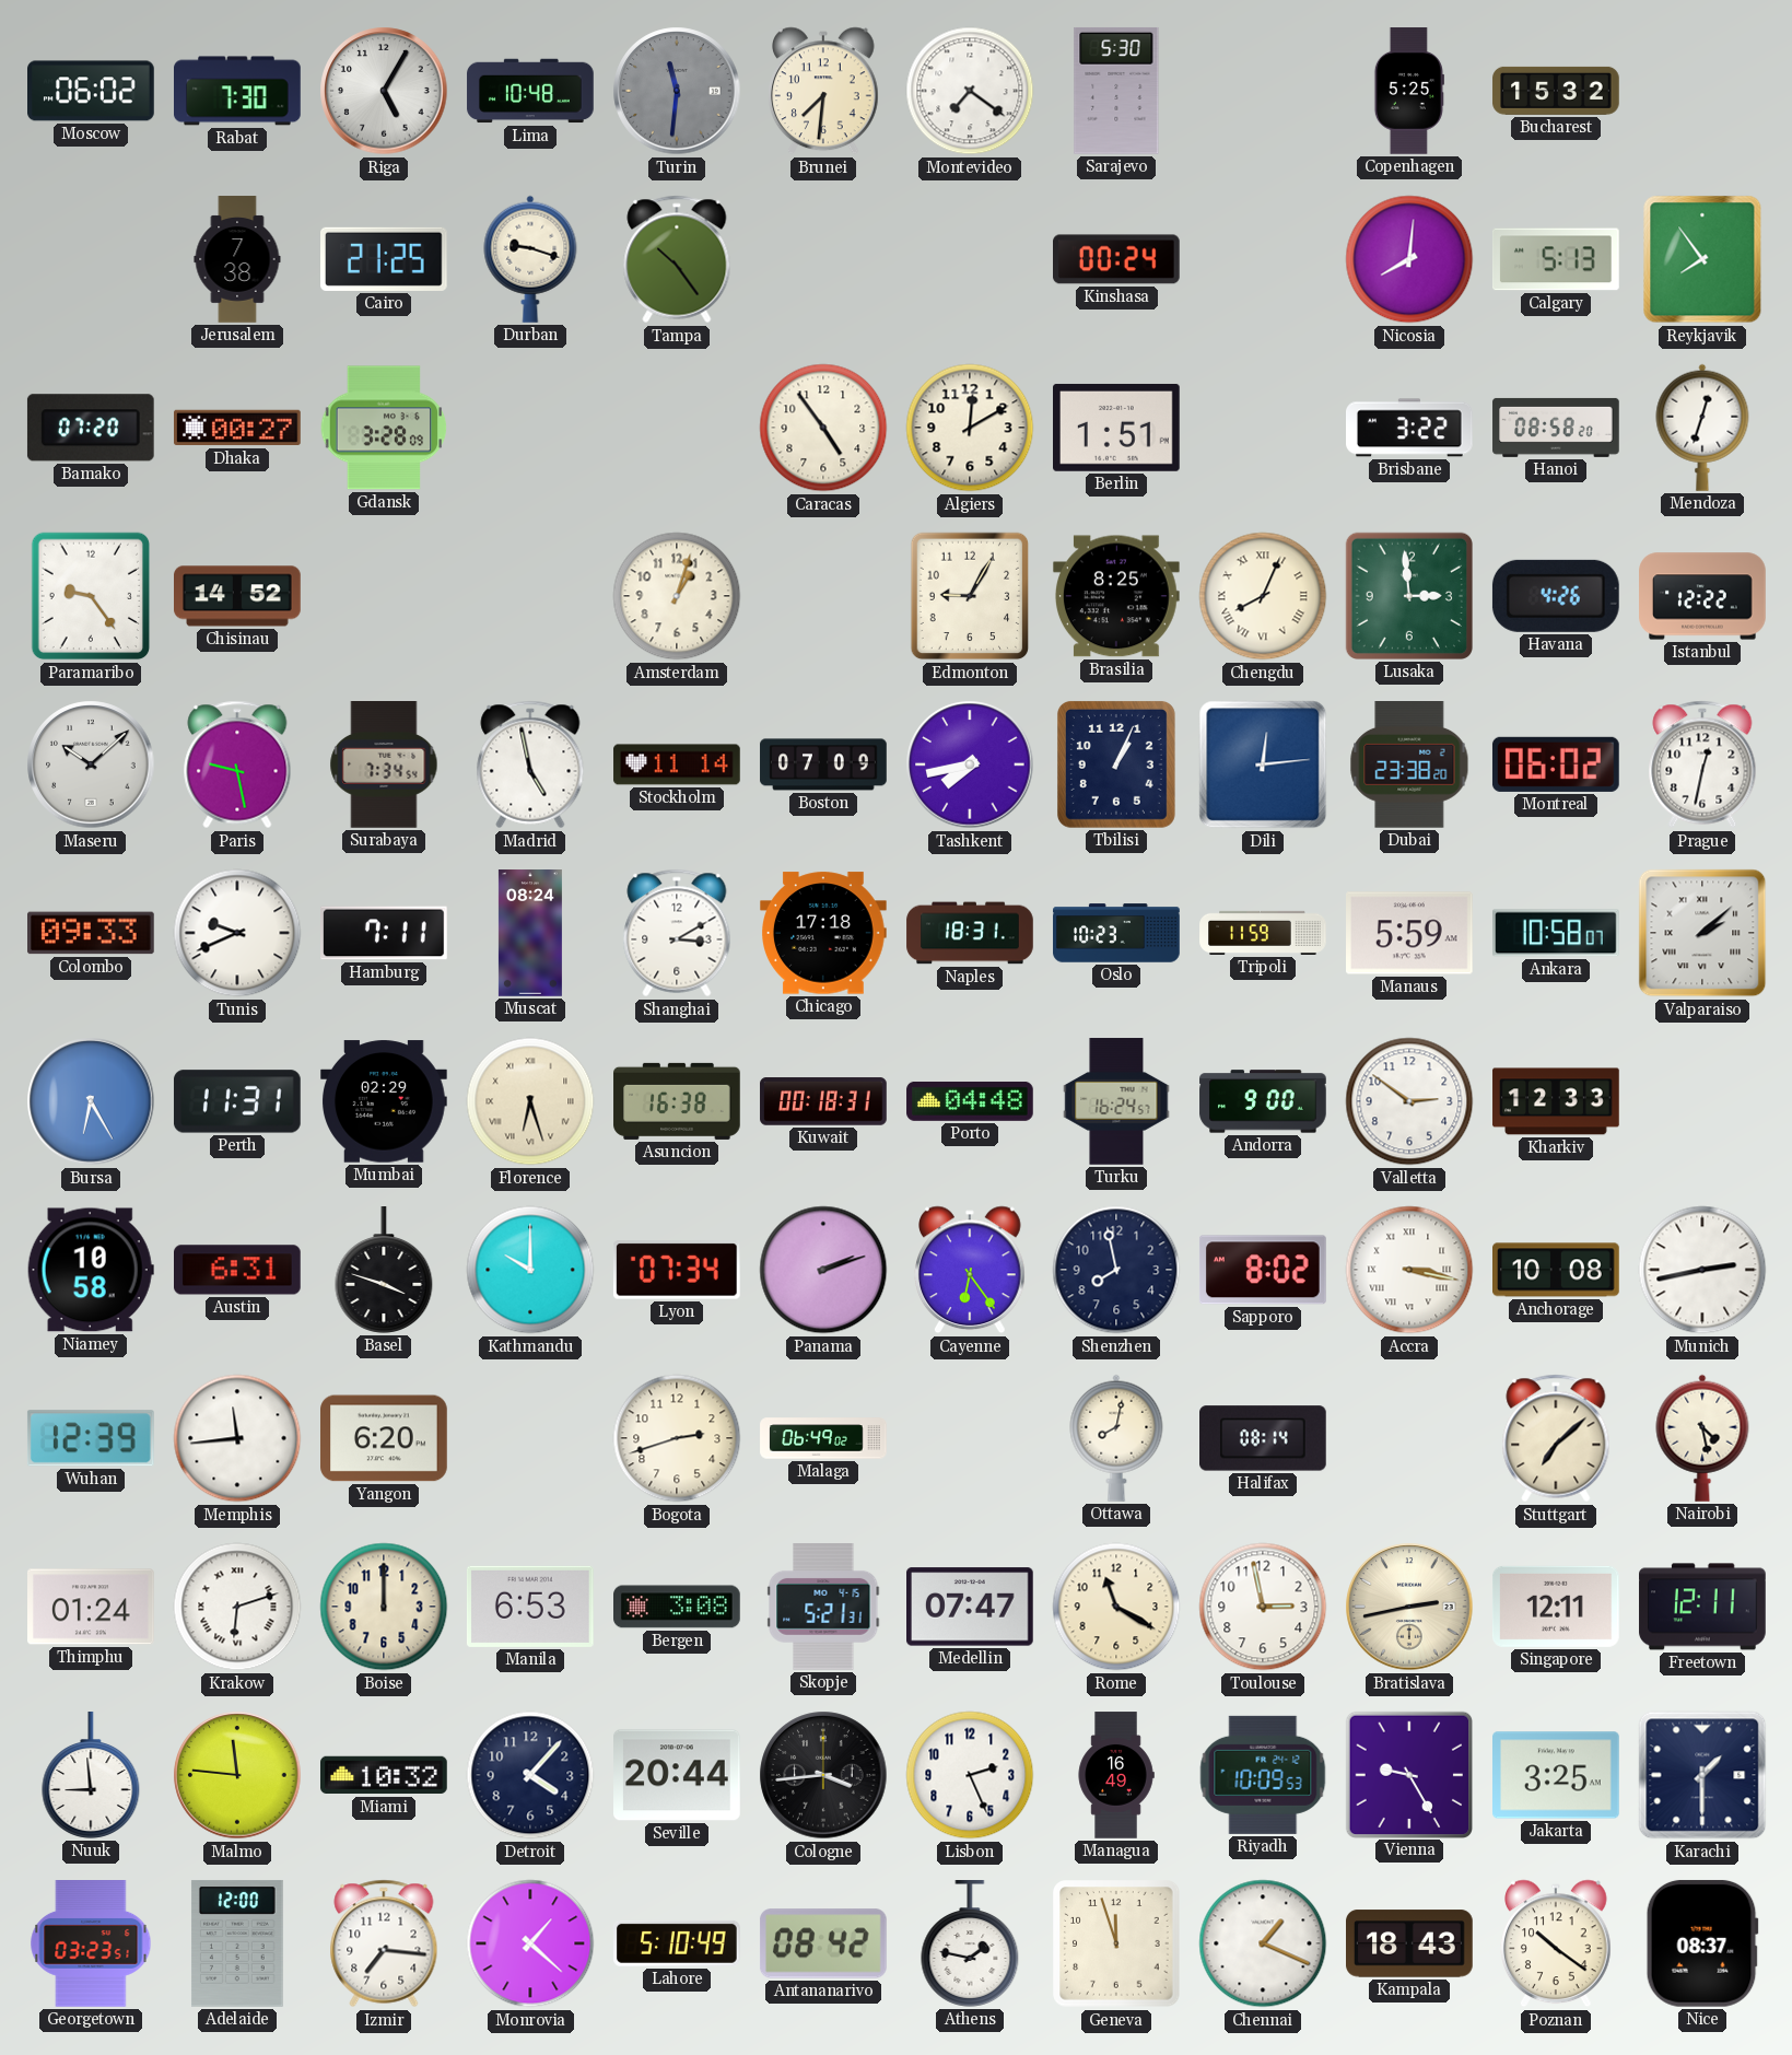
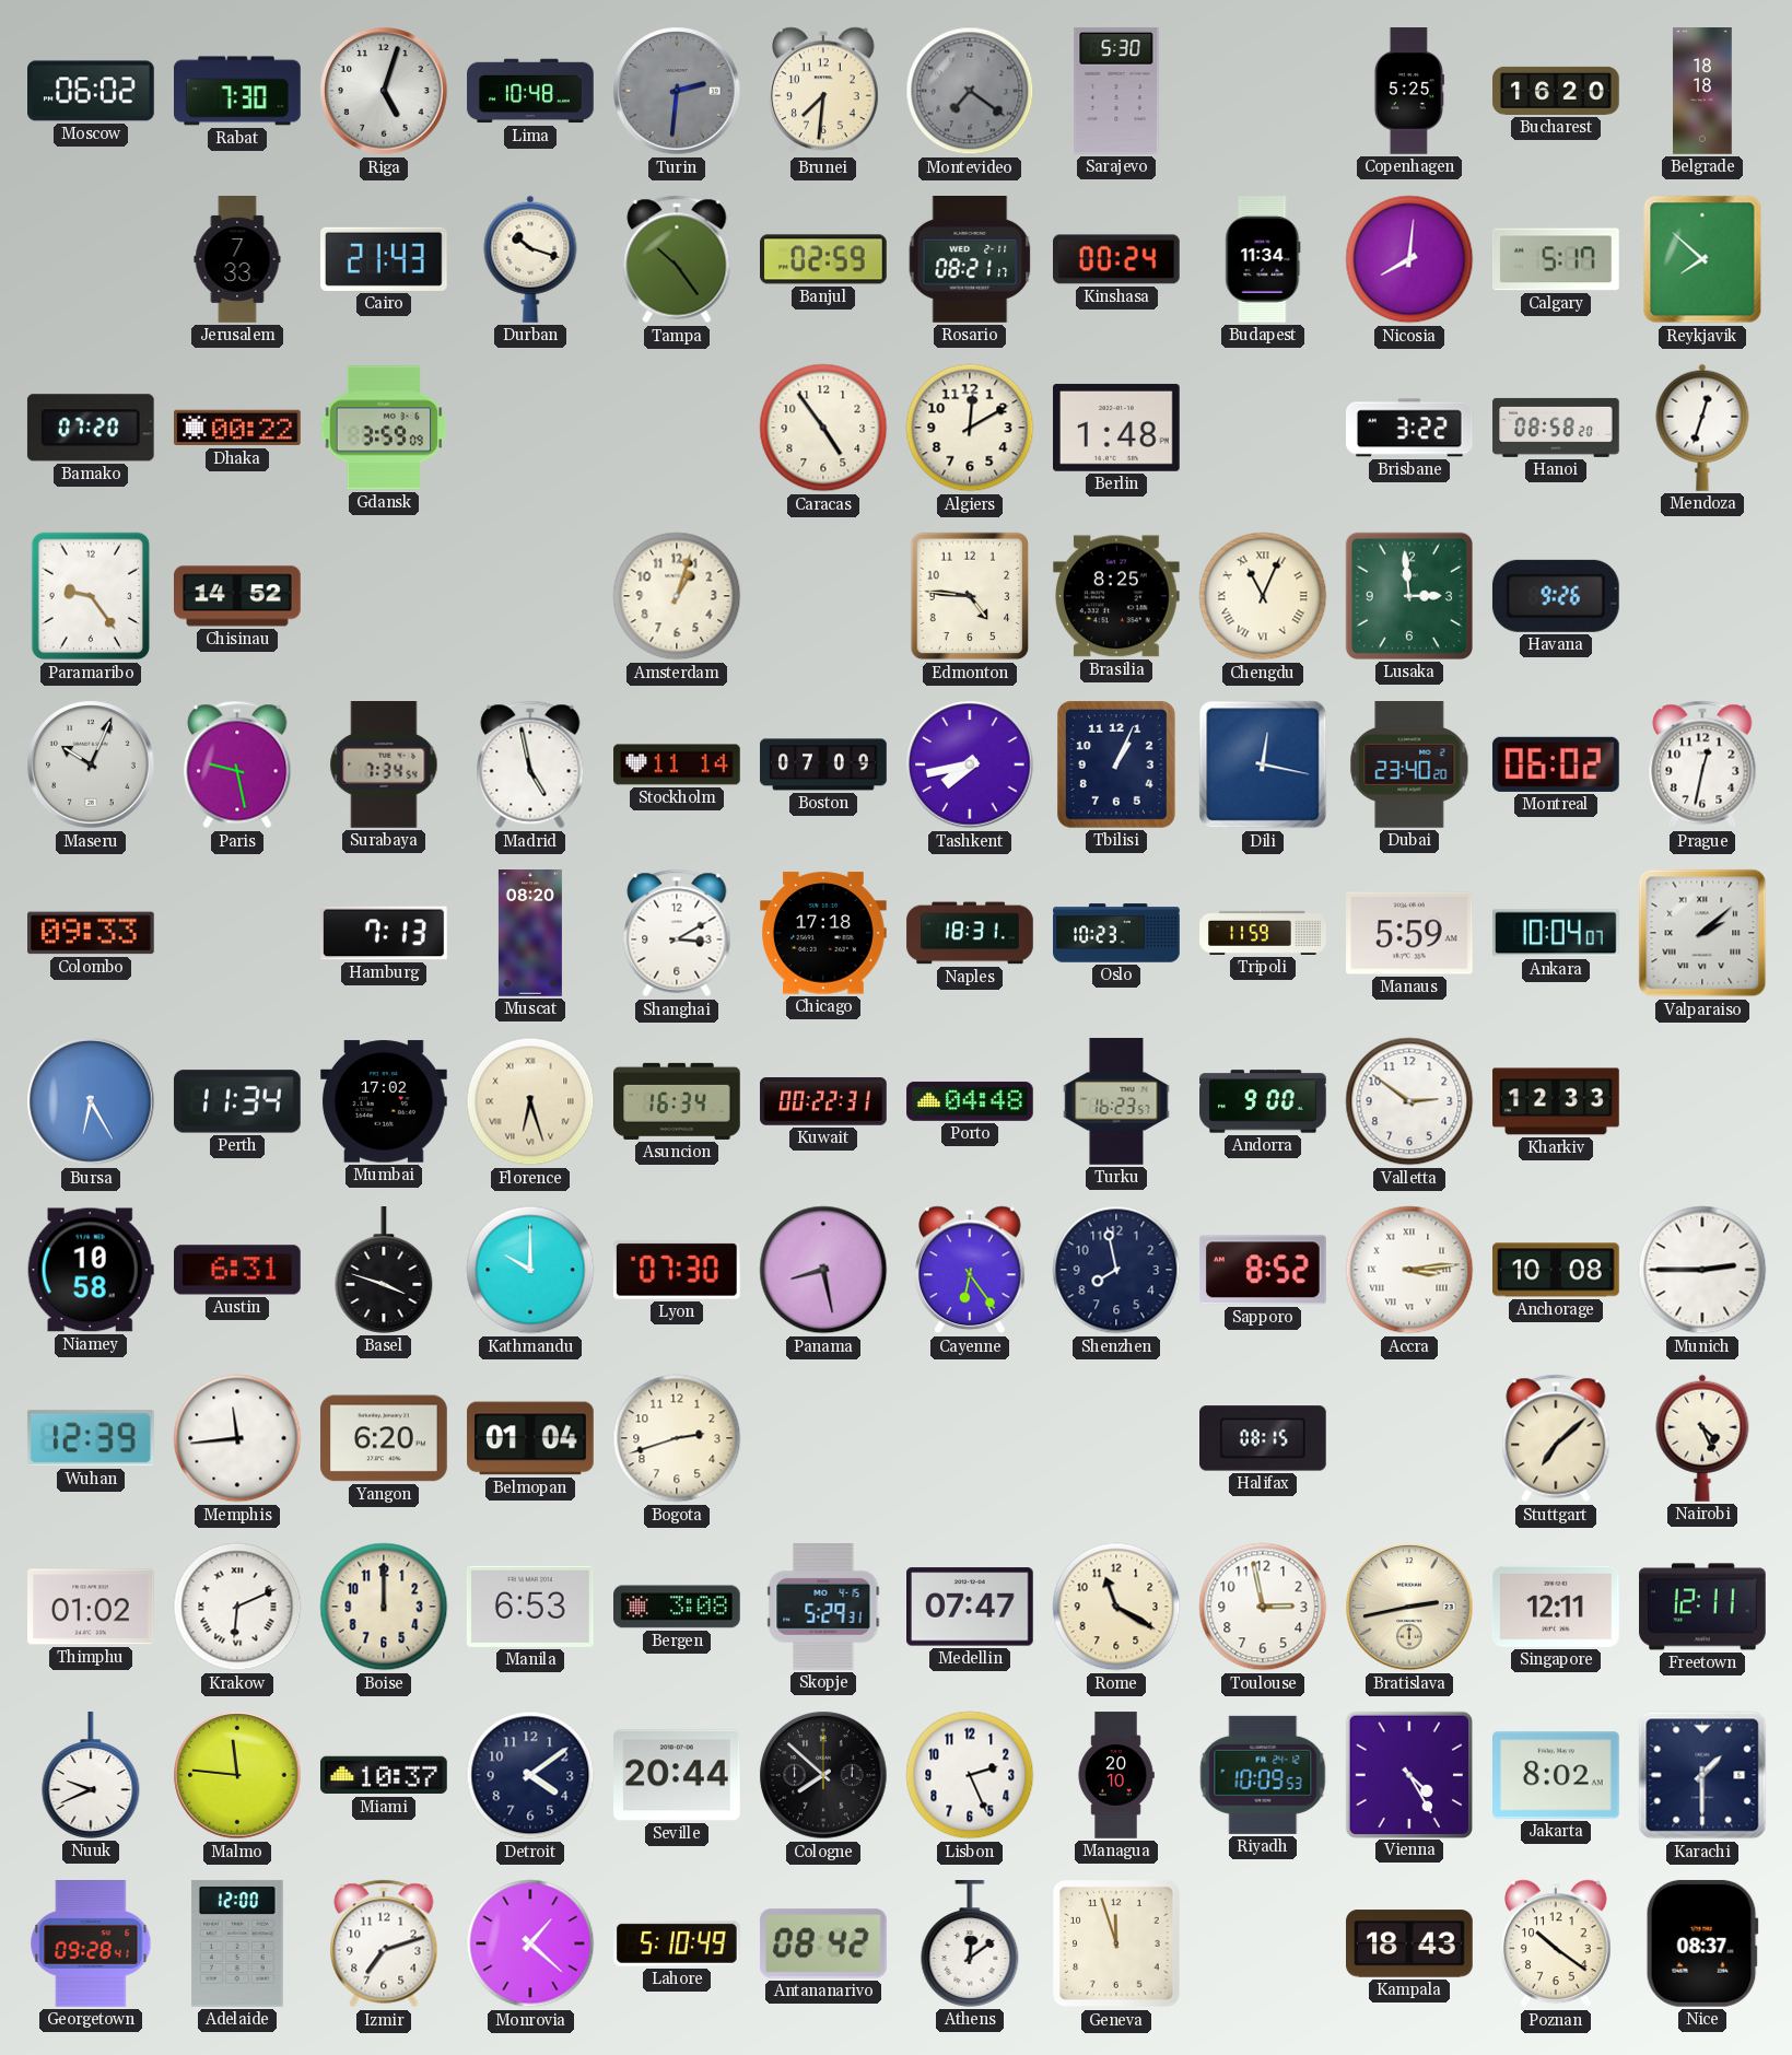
Riga: 5:05 -> 5:03 (384, 91)
Turin: 11:31 -> 2:31 (677, 91)
Montevideo dial: white -> grey (970, 91)
Bucharest: 15:32 -> 16:20 (1556, 91)
Belgrade: none -> 18:18 (1702, 91)
Jerusalem: 7:38 -> 7:33 (237, 259)
Cairo: 21:25 -> 21:43 (385, 259)
Durban: 9:18 -> 10:18 (530, 259)
Banjul: none -> 02:59 (823, 259)
Rosario: none -> 08:21 (970, 260)
Budapest: none -> 11:34 (1263, 259)
Calgary: 5:13 -> 5:17 (1557, 259)
Reykjavik: 7:54 -> 7:52 (1702, 259)
Dhaka: 00:27 -> 00:22 (238, 428)
Gdansk: 3:28 -> 3:59 (384, 428)
Berlin: 1:51 -> 1:48 (1117, 428)
Edmonton: 9:05 -> 4:46 (970, 596)
Chengdu: 8:04 -> 11:04 (1263, 596)
Havana: 4:26 -> 9:26 (1556, 596)
Istanbul: 12:22 -> none (1702, 596)
Maseru: 10:08 -> 10:04 (91, 764)
Dili: 12:14 -> 12:17 (1263, 764)
Dubai: 23:38 -> 23:40 (1409, 766)
Tunis: 9:41 -> none (237, 933)
Hamburg: 7:11 -> 7:13 (385, 933)
Muscat: 08:24 -> 08:20 (530, 933)
Ankara: 10:58 -> 10:04 (1557, 933)
Perth: 11:31 -> 11:34 (237, 1101)
Mumbai: 02:29 -> 17:02 (385, 1101)
Asuncion: 16:38 -> 16:34 (677, 1101)
Kuwait: 00:18 -> 00:22 (823, 1101)
Turku: 16:24 -> 16:23 (1116, 1101)
Lyon: 07:34 -> 07:30 (677, 1270)
Panama: 2:12 -> 8:28 (823, 1270)
Sapporo: 8:02 -> 8:52 (1263, 1270)
Accra: 3:17 -> 3:14 (1409, 1270)
Munich: 2:43 -> 2:45 (1702, 1270)
Belmopan: none -> 01:04 (530, 1438)
Malaga: 06:49 -> none (823, 1438)
Ottawa: 8:02 -> none (1116, 1438)
Halifax: 08:14 -> 08:15 (1264, 1438)
Nairobi: 4:28 -> 4:26 (1702, 1438)
Thimphu: 01:24 -> 01:02 (92, 1607)
Krakow: 6:12 -> 6:11 (237, 1607)
Skopje: 5:21 -> 5:29 (823, 1608)
Nuuk: 8:59 -> 9:41 (91, 1776)
Miami: 10:32 -> 10:37 (384, 1775)
Detroit: 4:07 -> 4:09 (530, 1775)
Cologne: 3:44 -> 7:52 (823, 1775)
Managua: 16:49 -> 20:10 (1116, 1775)
Vienna: 9:25 -> 4:25 (1408, 1774)
Jakarta: 3:25 -> 8:02 (1557, 1775)
Georgetown: 03:23 -> 09:28 (91, 1945)
Izmir: 7:16 -> 7:12 (384, 1943)
Athens: 1:47 -> 12:09 (970, 1945)
Chennai: 1:19 -> none (1263, 1943)
